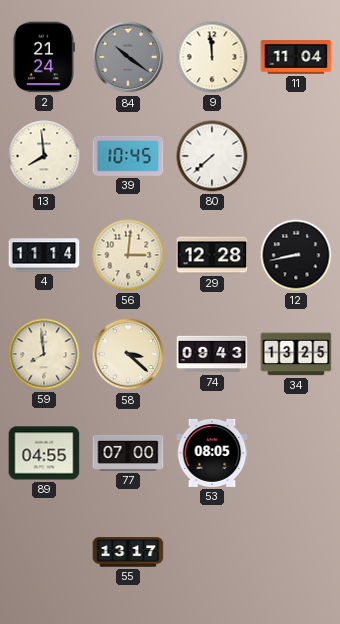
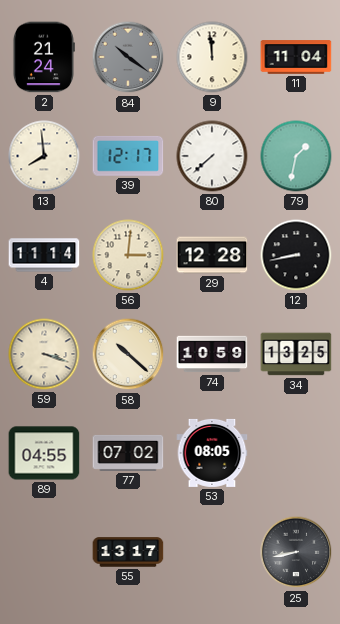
39: 10:45 -> 12:17 (128, 156)
79: none -> 1:32 (296, 156)
59: 7:59 -> 3:18 (44, 354)
58: 3:22 -> 10:22 (128, 354)
74: 09:43 -> 10:59 (212, 354)
77: 07:00 -> 07:02 (128, 453)
25: none -> 8:43 (296, 552)
